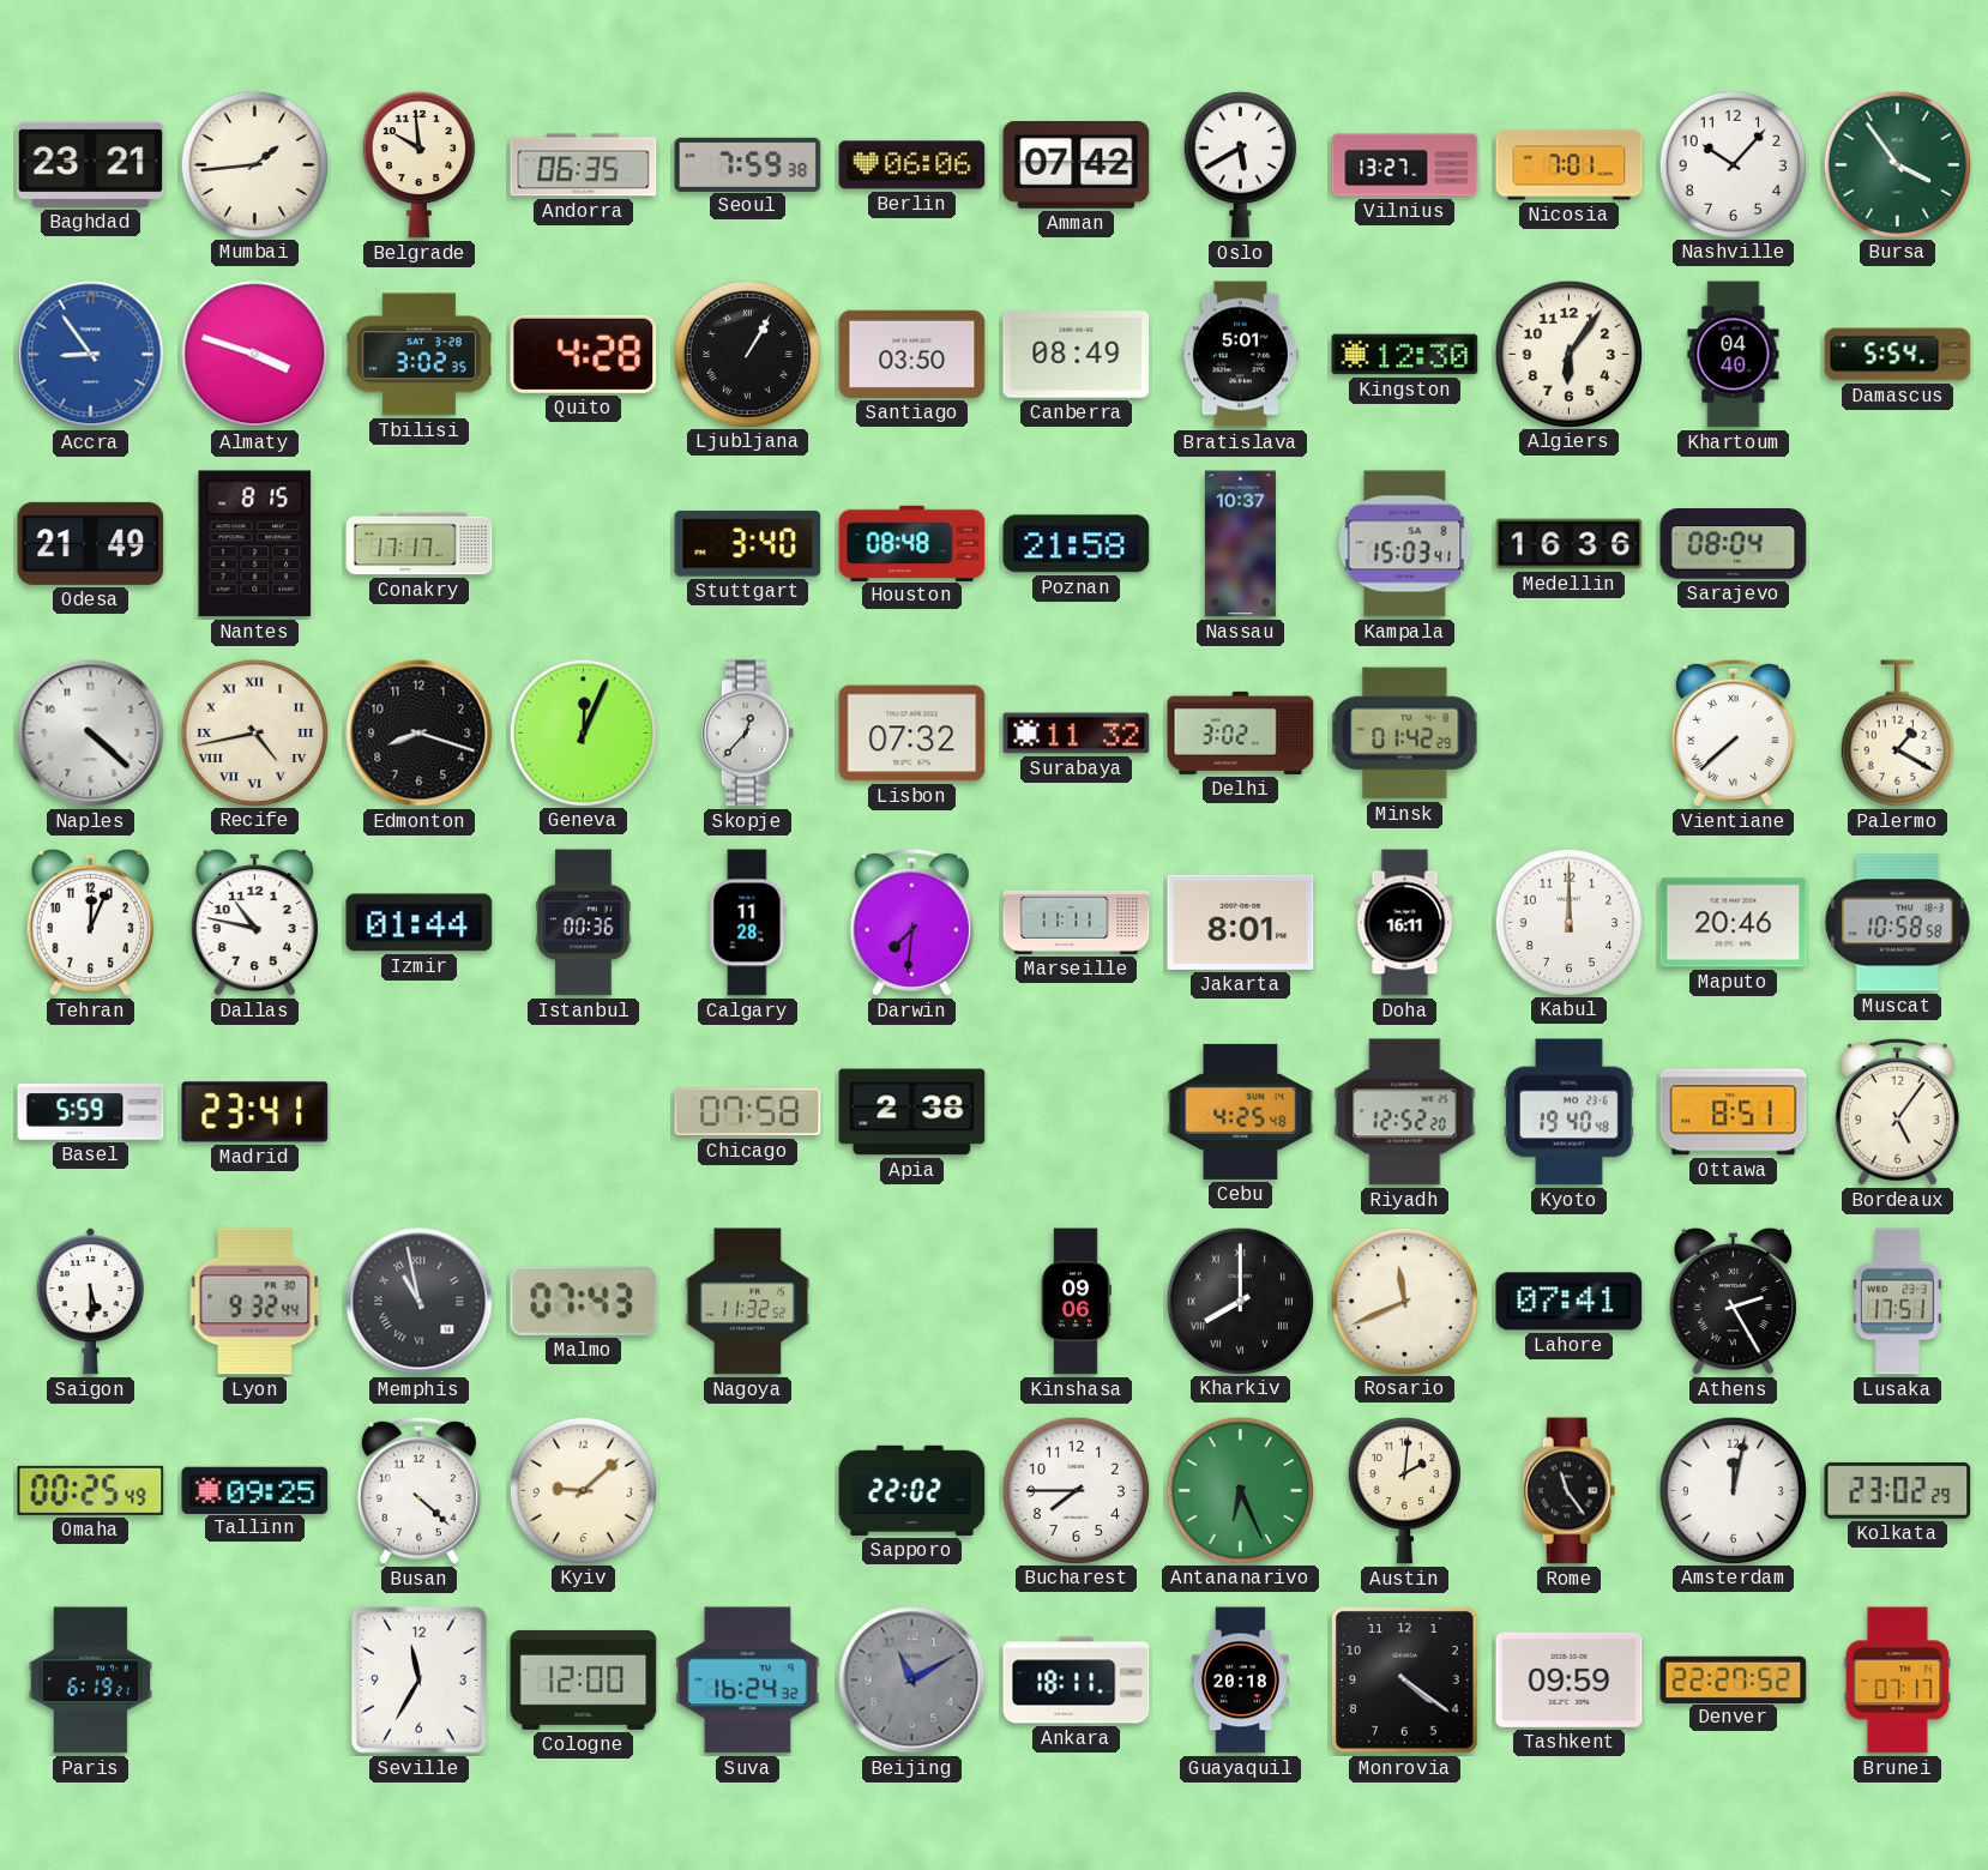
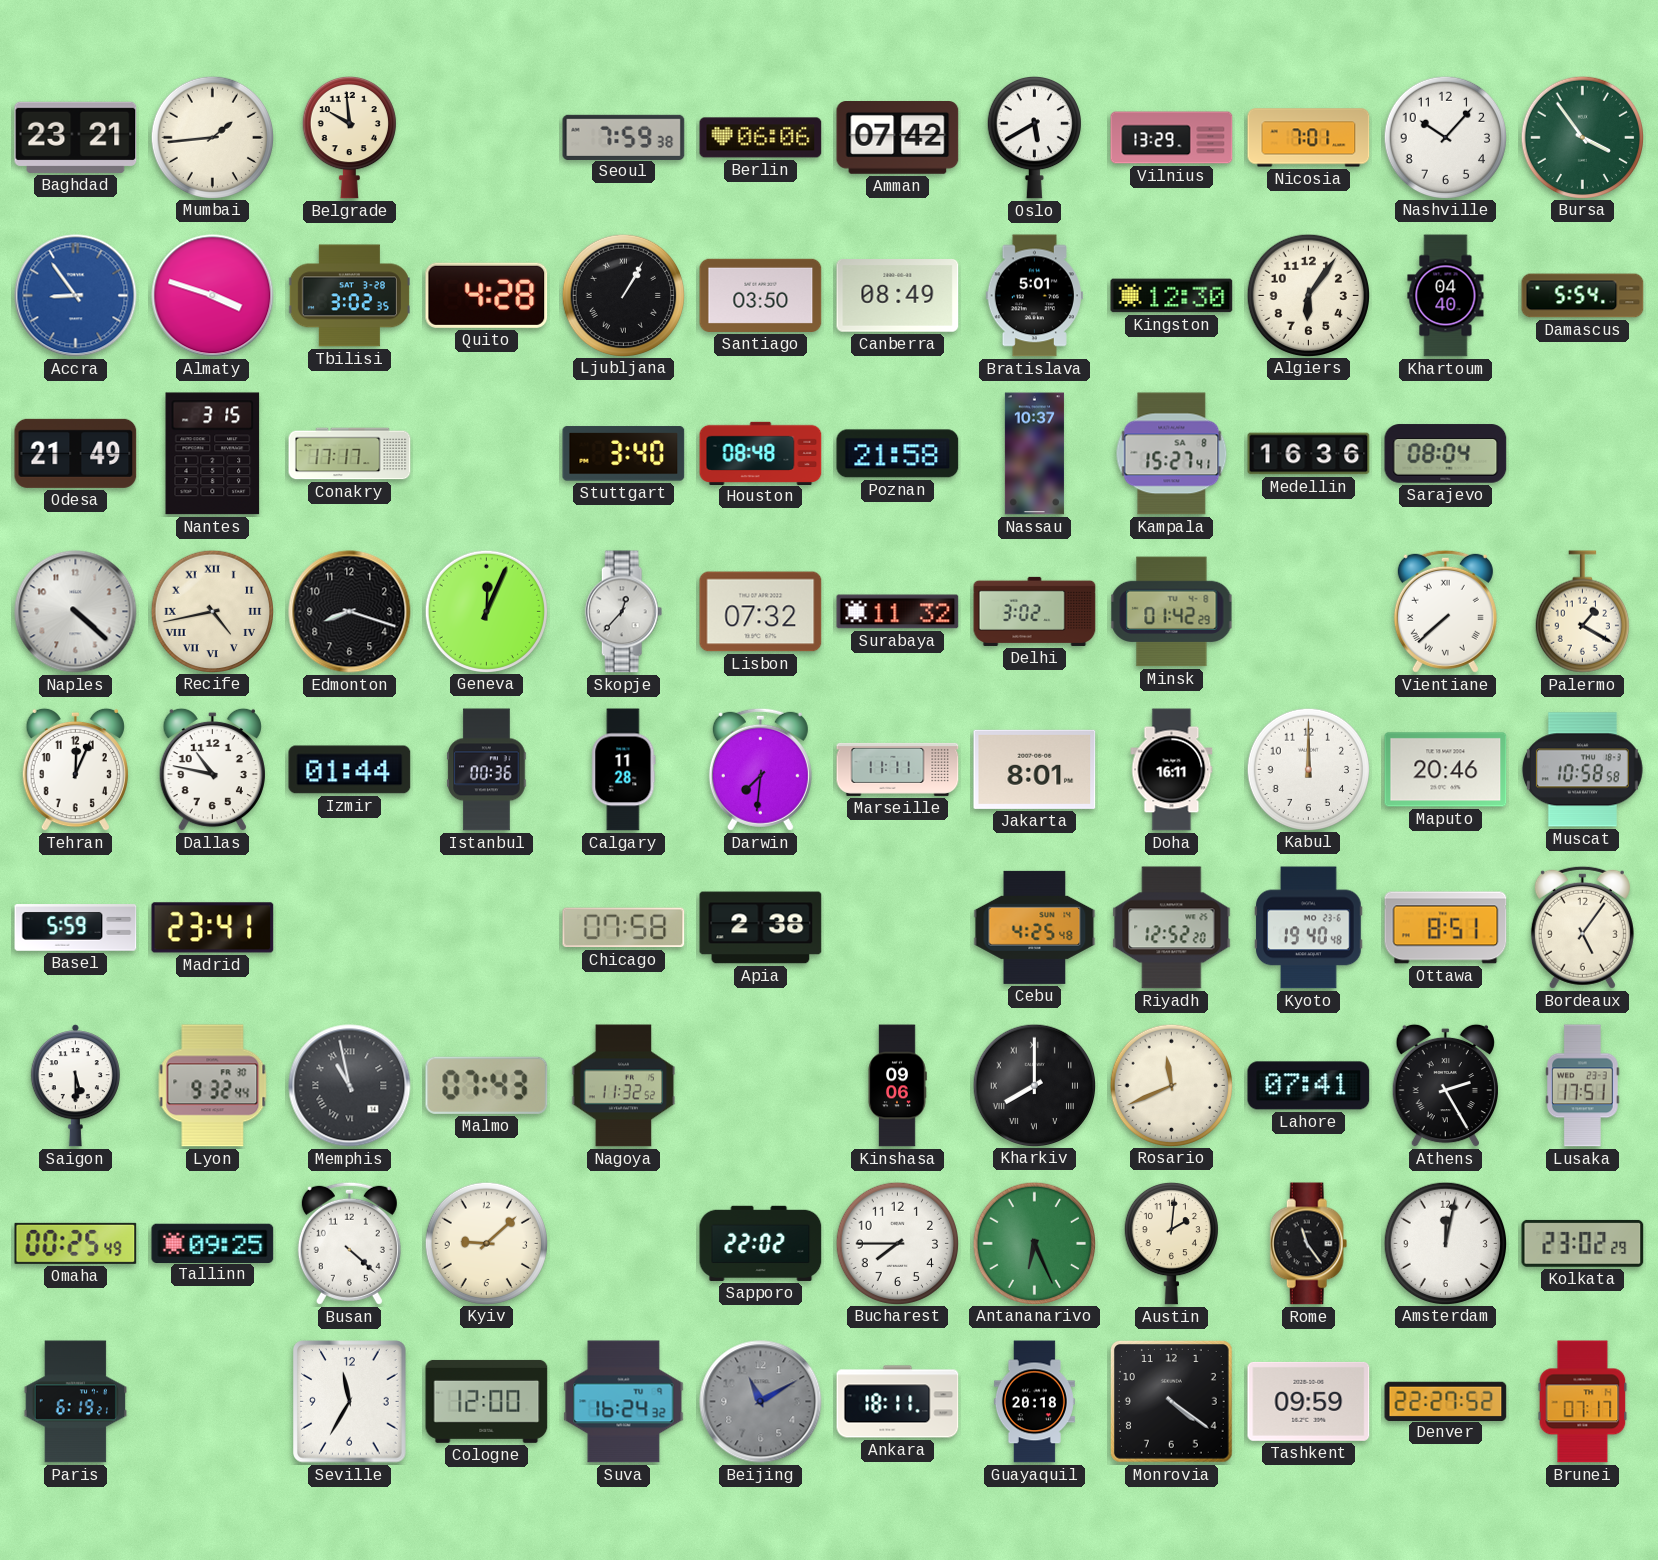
Andorra: 06:35 -> none (584, 165)
Vilnius: 13:27 -> 13:29 (1172, 138)
Nantes: 8:15 -> 3:15 (213, 454)
Kampala: 15:03 -> 15:27 (1172, 454)
